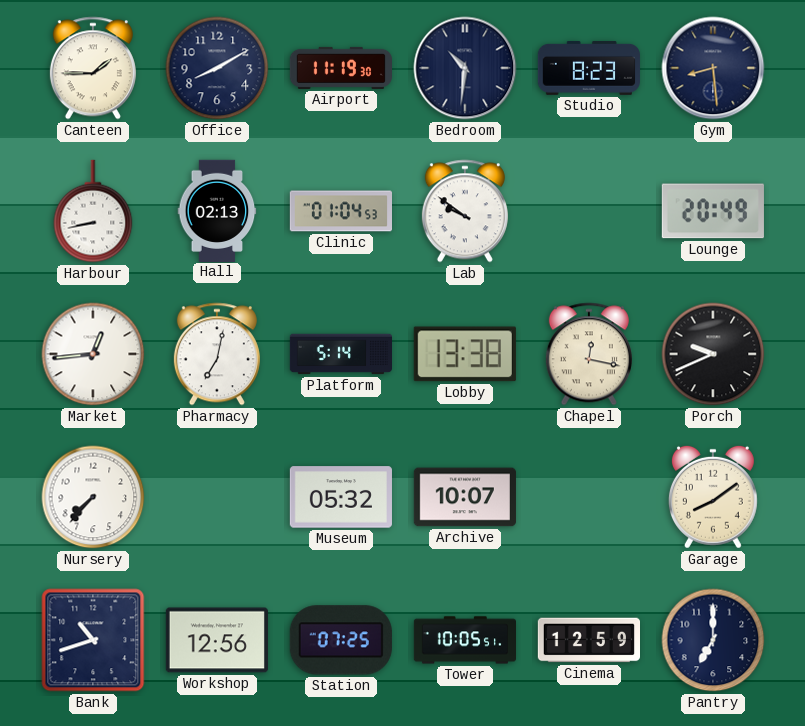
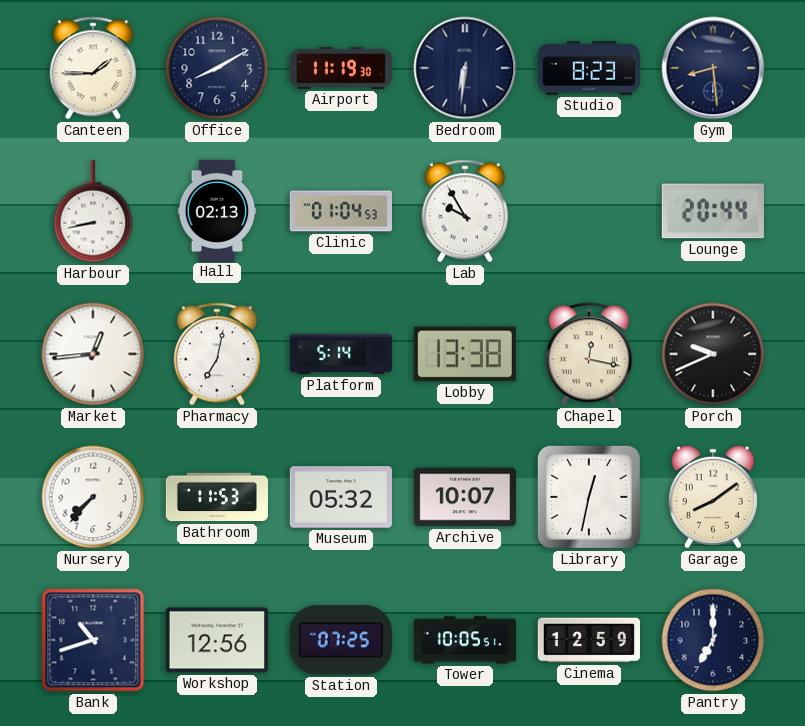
Bedroom: 10:31 -> 6:31 (465, 68)
Lab: 9:51 -> 9:55 (465, 211)
Lounge: 20:49 -> 20:44 (713, 211)
Bathroom: none -> 11:53 (216, 497)
Library: none -> 12:32 (589, 497)
